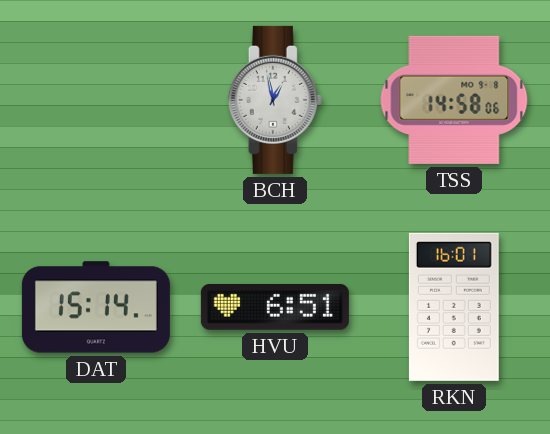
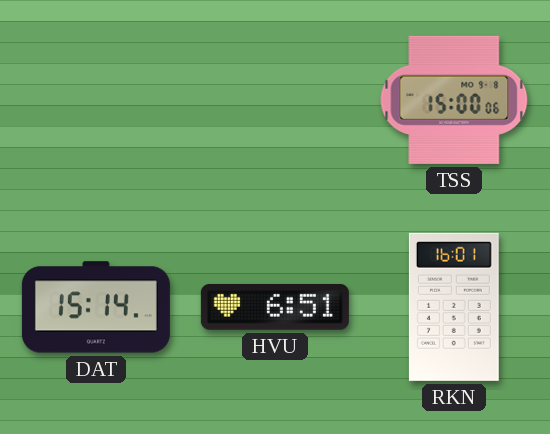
BCH: 12:58 -> none (275, 100)
TSS: 14:58 -> 15:00 (454, 100)
